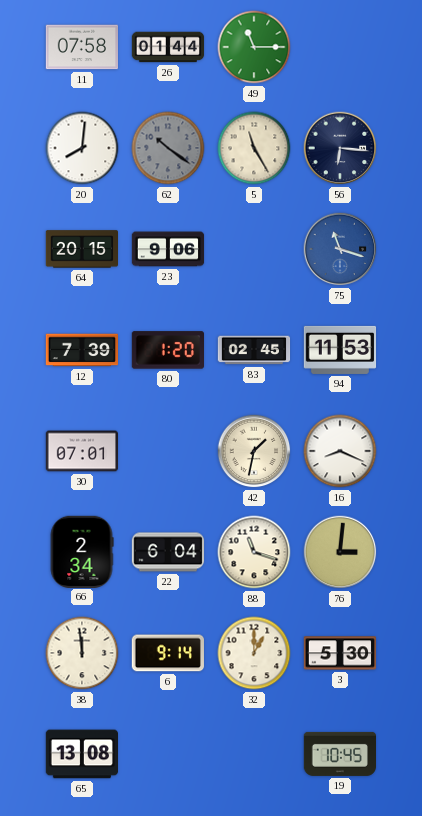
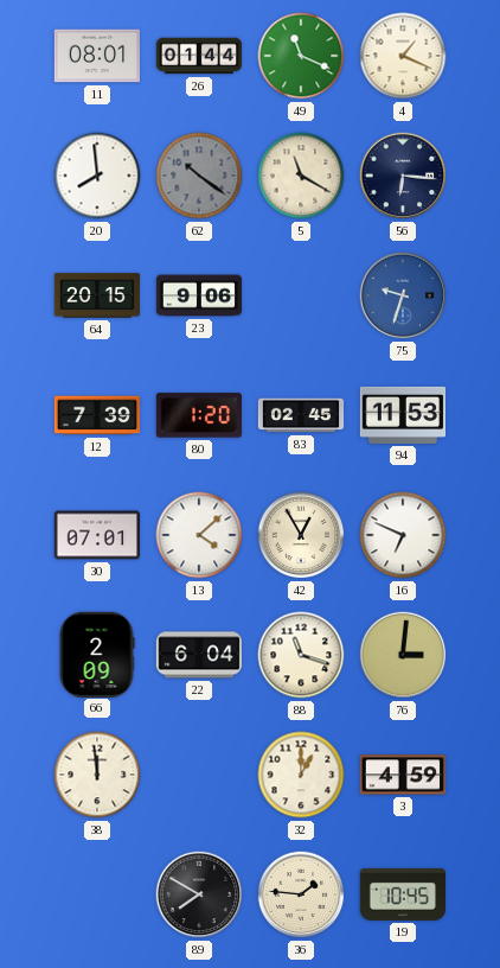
11: 07:58 -> 08:01 (96, 56)
49: 11:15 -> 11:19 (301, 56)
4: none -> 1:19 (403, 56)
20: 8:01 -> 7:59 (97, 176)
5: 11:25 -> 11:20 (301, 176)
75: 11:18 -> 9:33 (403, 295)
13: none -> 4:08 (199, 535)
42: 1:32 -> 12:55 (301, 535)
16: 8:19 -> 6:49 (403, 535)
66: 2:34 -> 2:09 (97, 654)
6: 9:14 -> none (168, 653)
3: 5:30 -> 4:59 (403, 775)
65: 13:08 -> none (81, 754)
89: none -> 7:50 (199, 894)
36: none -> 1:46 (301, 894)
